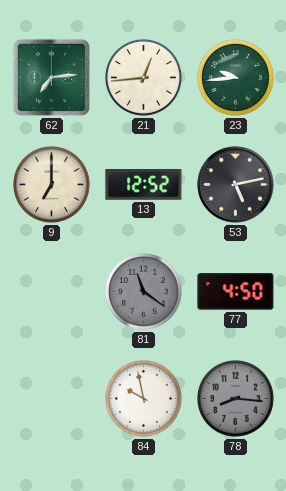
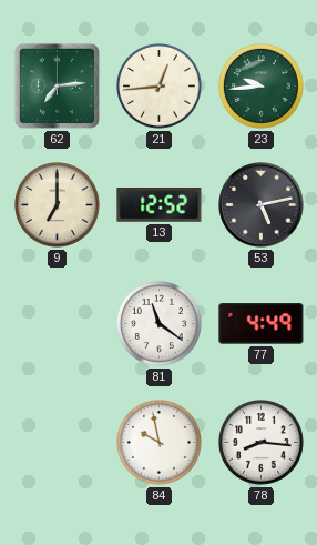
81 dial: grey -> white (160, 324)
77: 4:50 -> 4:49 (262, 324)
78 dial: grey -> white (262, 443)
